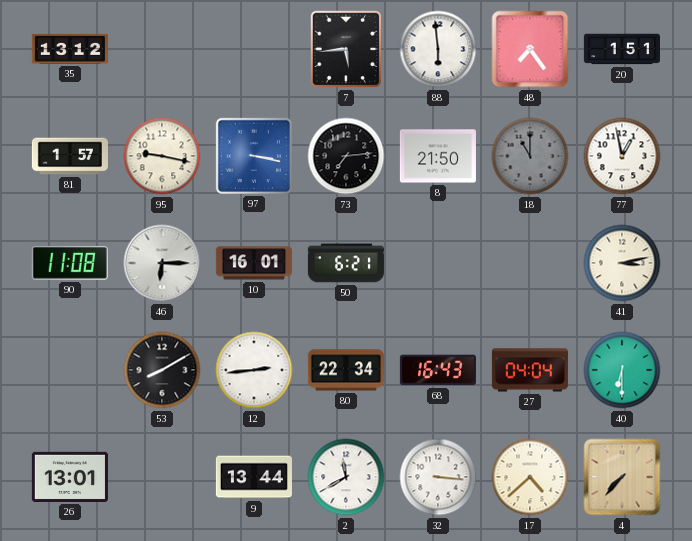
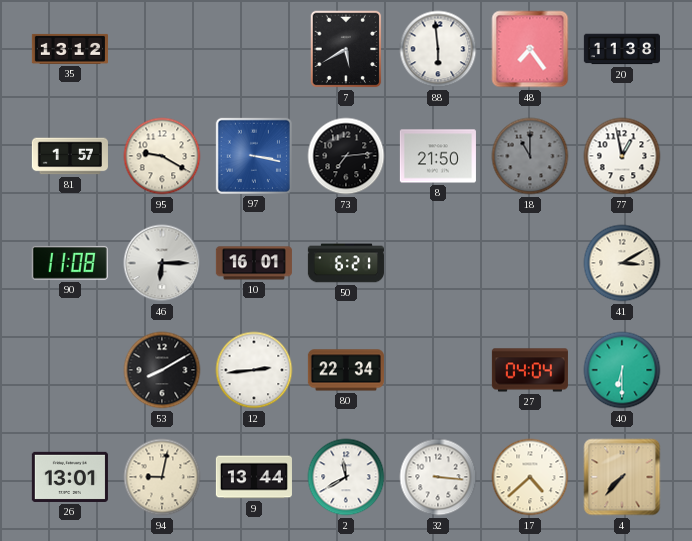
7: 5:44 -> 5:40 (346, 49)
20: 1:51 -> 11:38 (622, 49)
95: 9:17 -> 9:20 (162, 156)
41: 3:13 -> 3:10 (622, 263)
68: 16:43 -> none (438, 370)
94: none -> 9:02 (162, 477)
